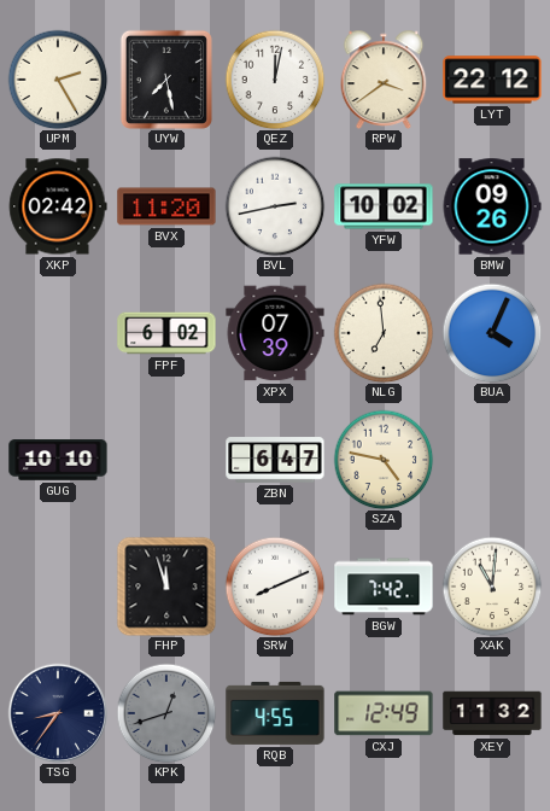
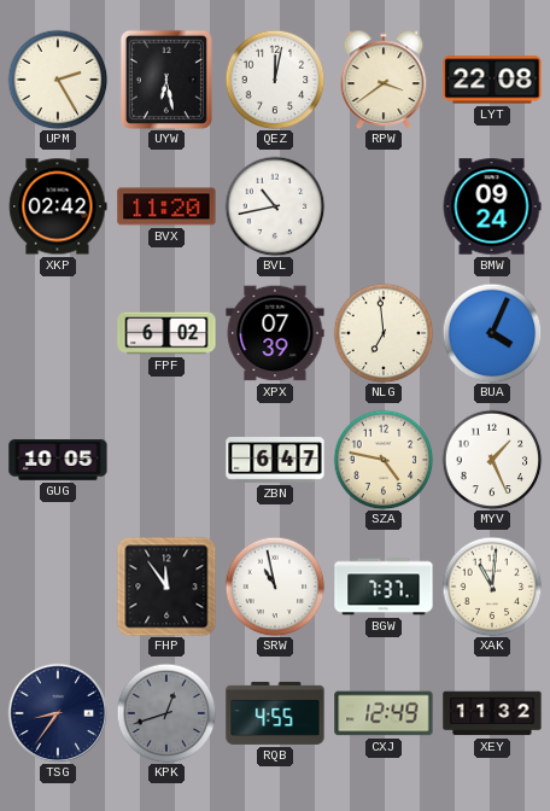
UYW: 7:28 -> 6:28 (166, 80)
LYT: 22:12 -> 22:08 (492, 80)
BVL: 2:43 -> 10:43 (275, 206)
YFW: 10:02 -> none (384, 206)
BMW: 09:26 -> 09:24 (492, 206)
GUG: 10:10 -> 10:05 (58, 460)
MYV: none -> 1:26 (492, 460)
FHP: 11:57 -> 11:54 (166, 587)
SRW: 8:11 -> 10:58 (275, 587)
BGW: 7:42 -> 7:37 (384, 587)
